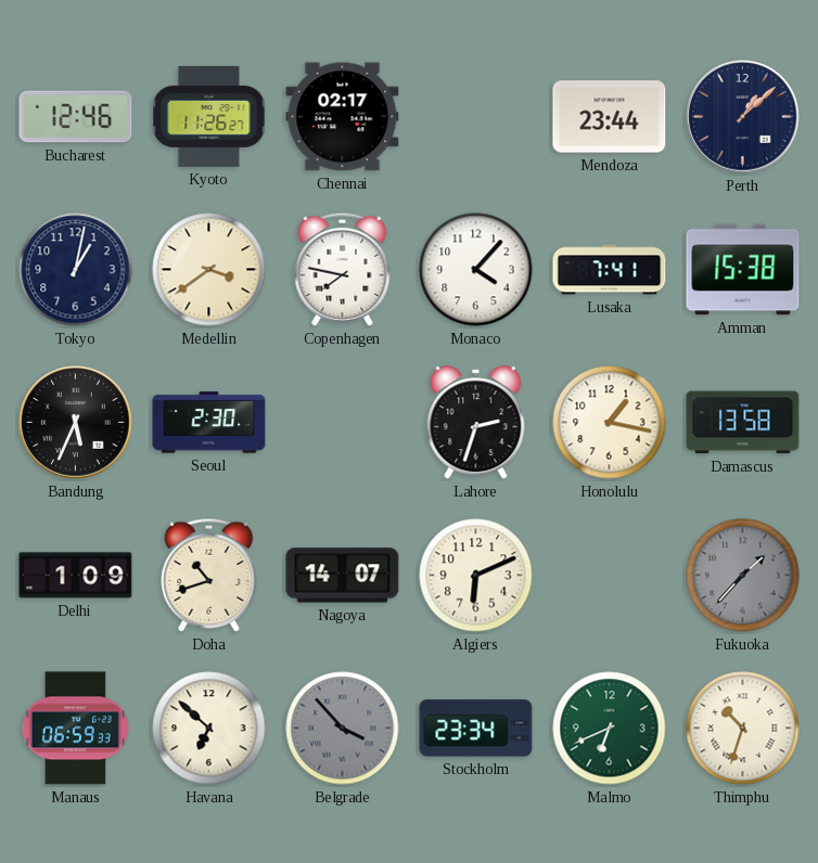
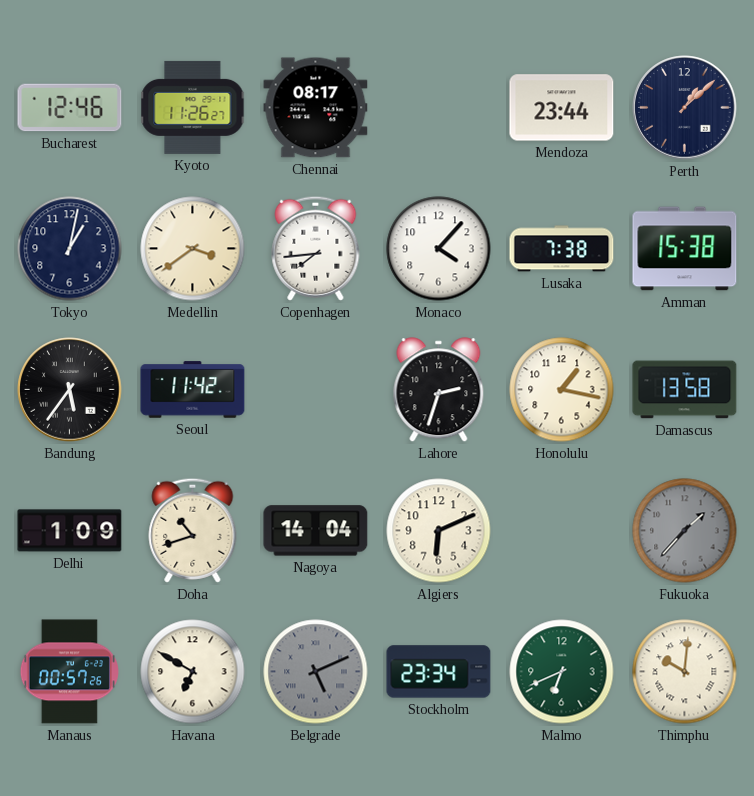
Chennai: 02:17 -> 08:17 (316, 108)
Copenhagen: 7:47 -> 7:44 (316, 248)
Lusaka: 7:41 -> 7:38 (562, 249)
Bandung: 5:34 -> 5:36 (70, 390)
Seoul: 2:30 -> 11:42 (193, 390)
Nagoya: 14:07 -> 14:04 (316, 531)
Manaus: 06:59 -> 00:57 (69, 672)
Havana: 6:52 -> 6:50 (193, 672)
Belgrade: 3:53 -> 5:11 (316, 672)
Thimphu: 10:33 -> 10:01 (685, 672)
